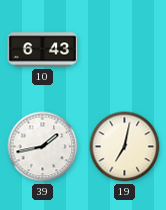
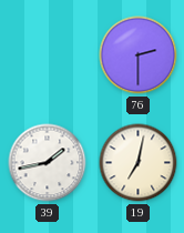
10: 6:43 -> none (43, 50)
76: none -> 2:30 (139, 55)
